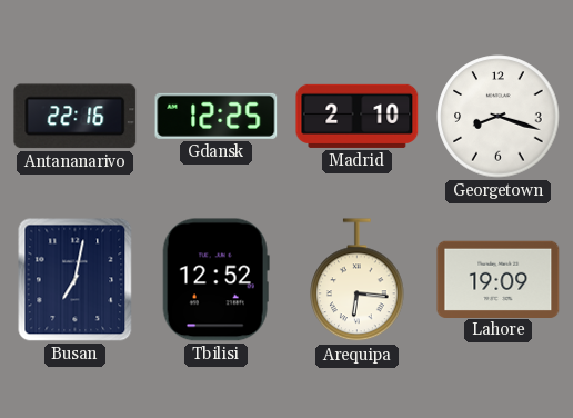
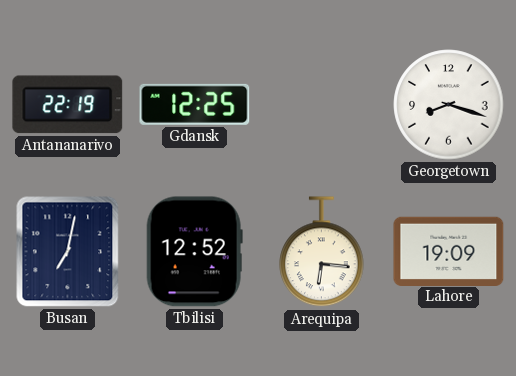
Antananarivo: 22:16 -> 22:19 (68, 105)
Madrid: 2:10 -> none (358, 116)
